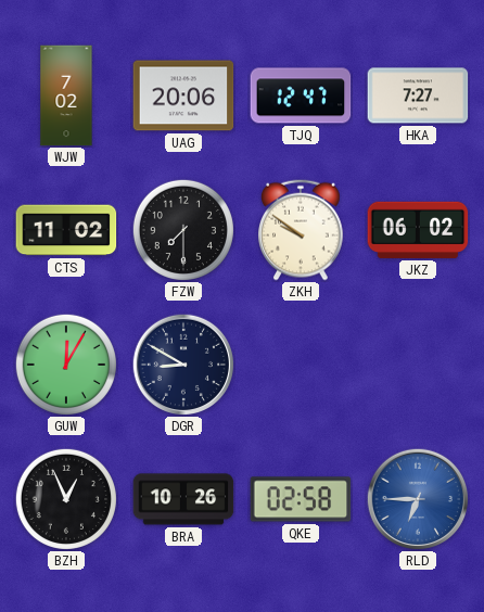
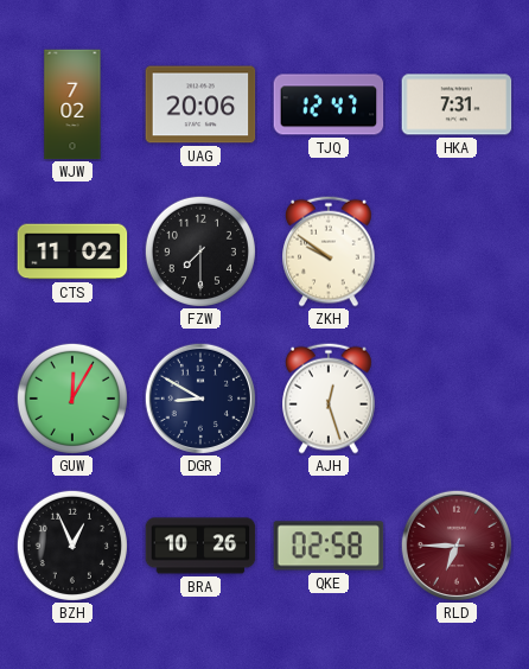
HKA: 7:27 -> 7:31 (457, 104)
JKZ: 06:02 -> none (418, 230)
AJH: none -> 12:27 (330, 399)
RLD dial: blue -> burgundy (455, 544)
